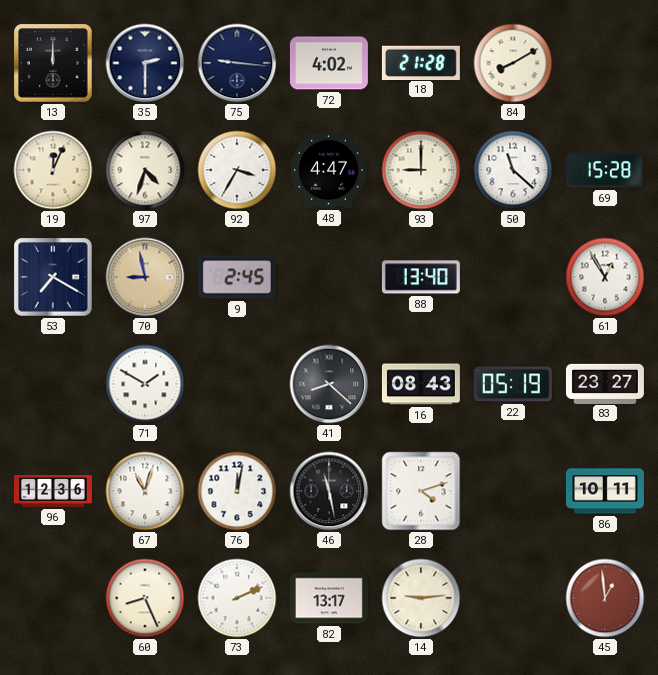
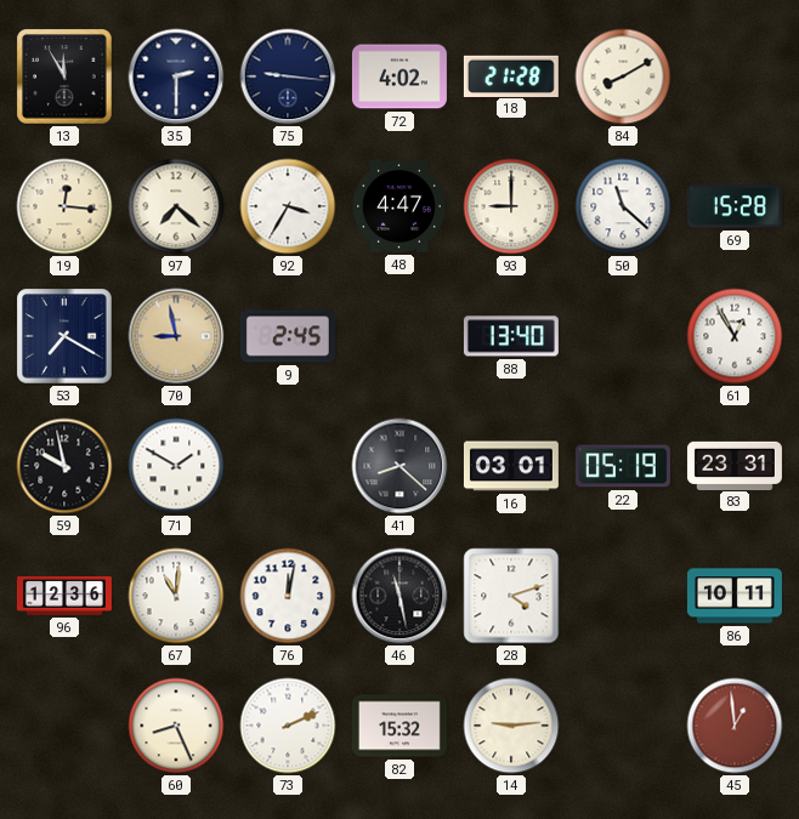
13: 12:00 -> 11:55 (64, 76)
19: 12:04 -> 12:16 (64, 206)
97: 4:33 -> 7:22 (176, 206)
59: none -> 9:58 (64, 466)
16: 08:43 -> 03:01 (511, 466)
83: 23:27 -> 23:31 (735, 465)
67: 11:03 -> 11:01 (176, 596)
82: 13:17 -> 15:32 (399, 726)
